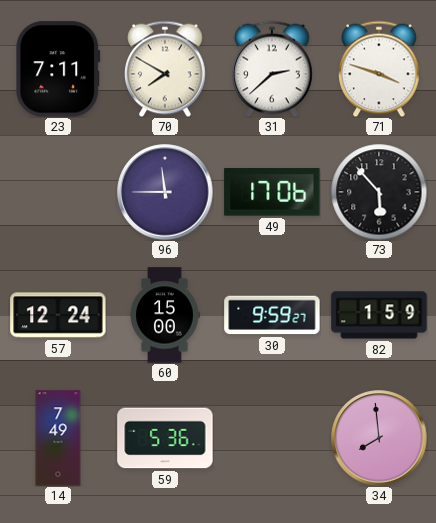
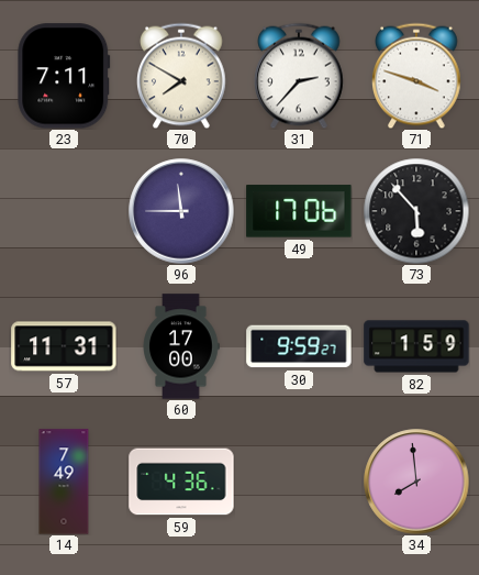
31: 2:38 -> 2:37 (299, 76)
57: 12:24 -> 11:31 (64, 346)
60: 15:00 -> 17:00 (181, 346)
59: 5:36 -> 4:36 (181, 482)
